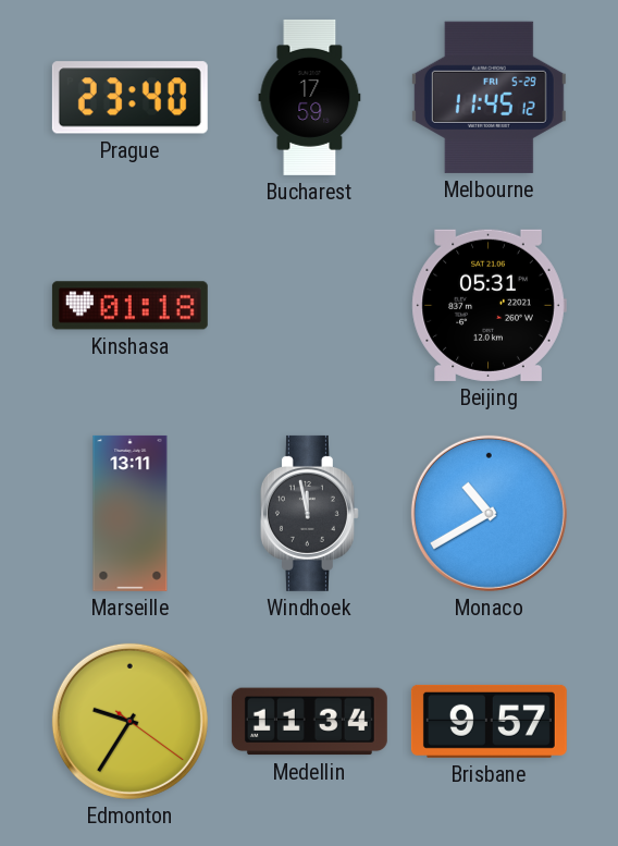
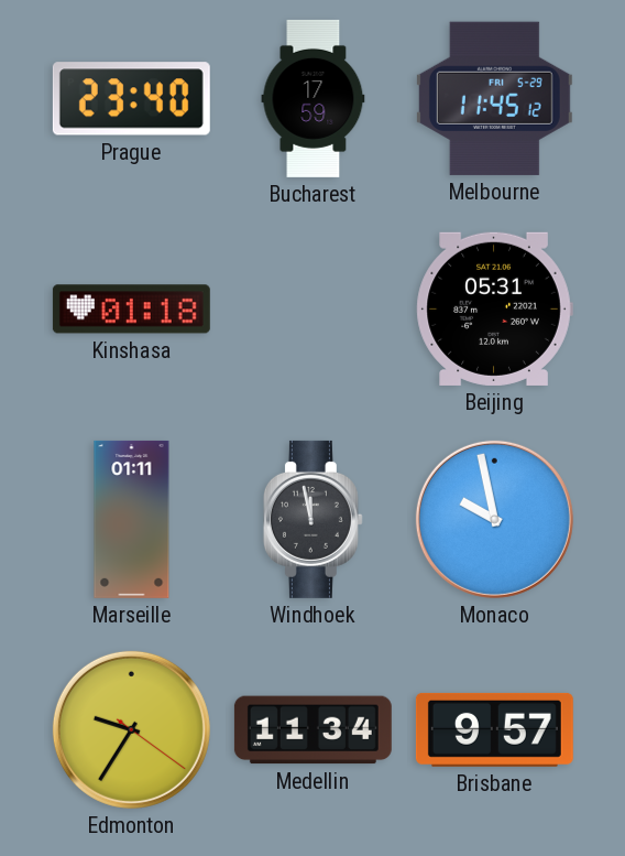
Marseille: 13:11 -> 01:11 (132, 519)
Monaco: 10:40 -> 9:58 (494, 519)
